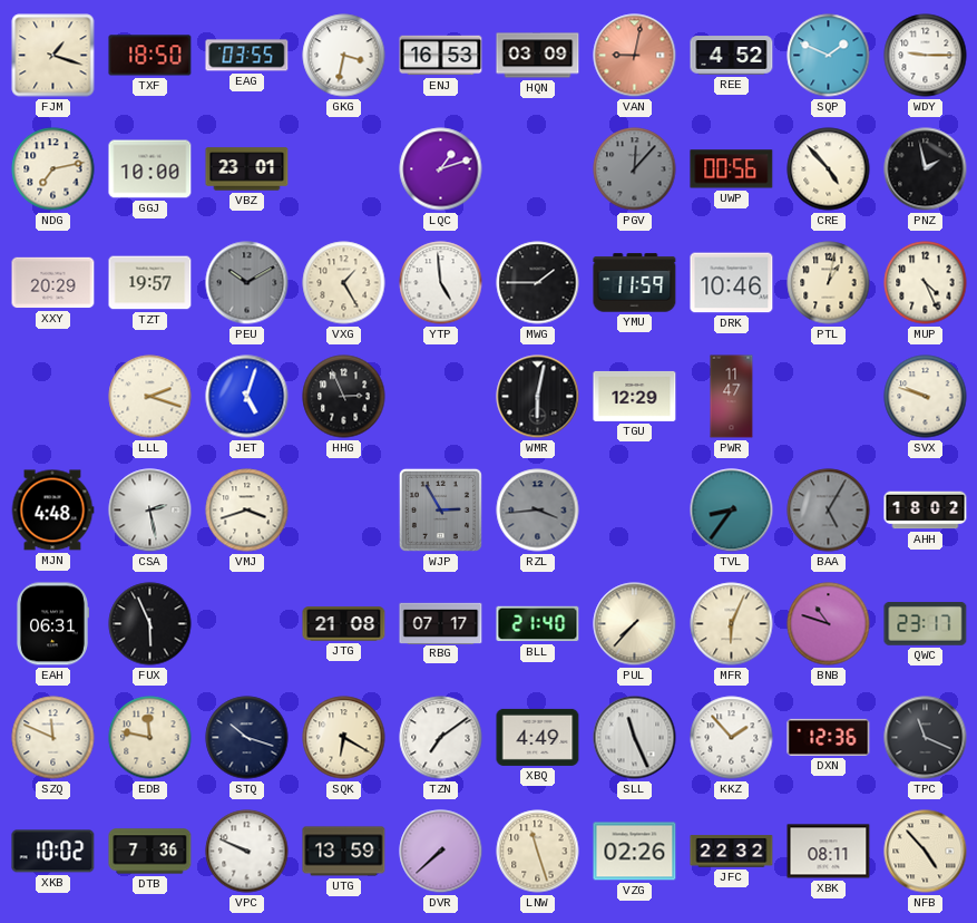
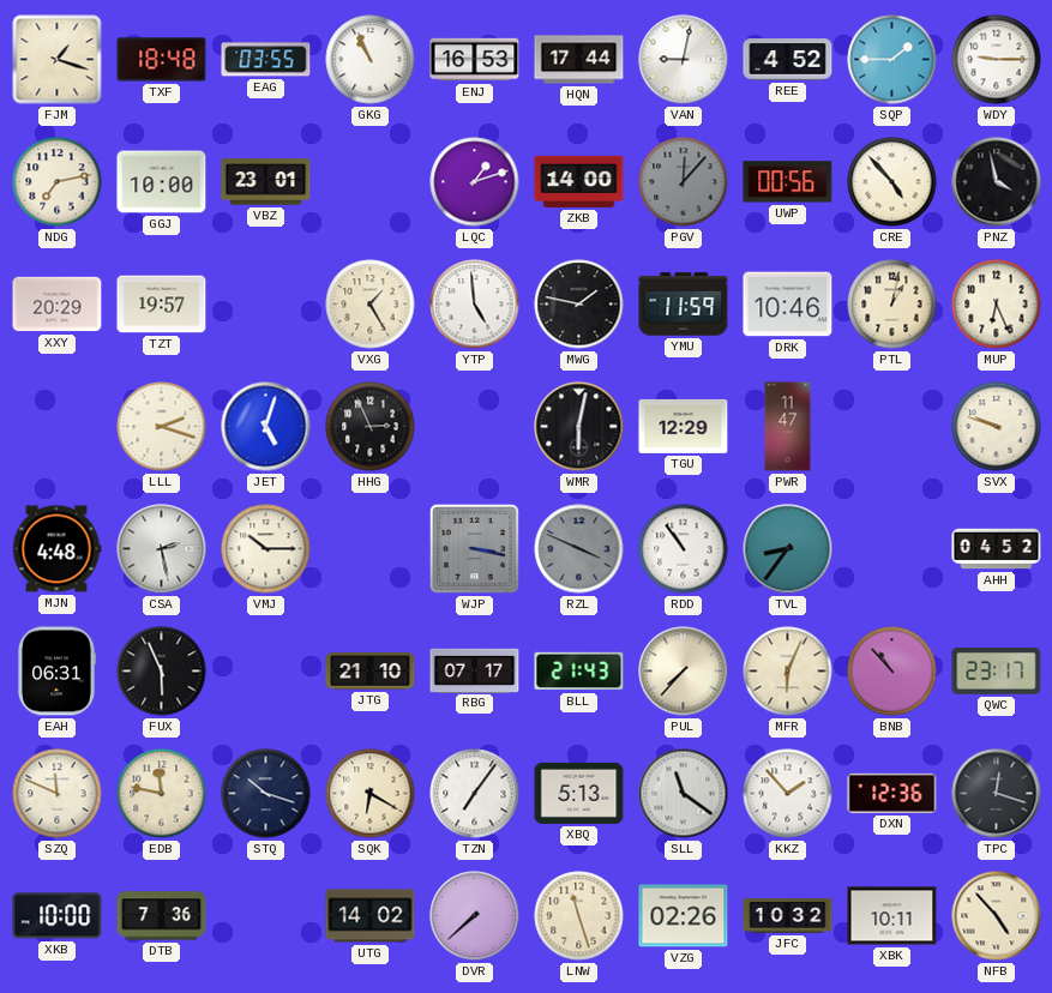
TXF: 18:50 -> 18:48 (162, 60)
GKG: 3:32 -> 10:56 (371, 60)
HQN: 03:09 -> 17:44 (579, 60)
VAN dial: salmon -> white (684, 60)
SQP: 1:49 -> 1:45 (892, 60)
ZKB: none -> 14:00 (579, 181)
PNZ: 1:58 -> 3:58 (997, 182)
PEU: 10:10 -> none (247, 283)
MWG: 1:45 -> 1:47 (579, 305)
MUP: 4:26 -> 6:26 (997, 305)
VMJ: 3:42 -> 10:15 (266, 549)
WJP: 2:55 -> 3:17 (474, 548)
RZL: 3:44 -> 3:49 (579, 549)
RDD: none -> 10:54 (684, 549)
BAA: 5:05 -> none (829, 511)
AHH: 18:02 -> 04:52 (997, 549)
JTG: 21:08 -> 21:10 (371, 672)
BLL: 21:40 -> 21:43 (579, 672)
BNB: 10:48 -> 10:53 (892, 672)
TZN: 7:09 -> 7:06 (475, 794)
XBQ: 4:49 -> 5:13 (579, 793)
SLL: 11:26 -> 11:21 (684, 794)
TPC: 11:19 -> 12:18 (997, 794)
XKB: 10:02 -> 10:00 (58, 916)
VPC: 9:49 -> none (247, 852)
UTG: 13:59 -> 14:02 (371, 916)
JFC: 22:32 -> 10:32 (788, 916)
XBK: 08:11 -> 10:11 (892, 916)
